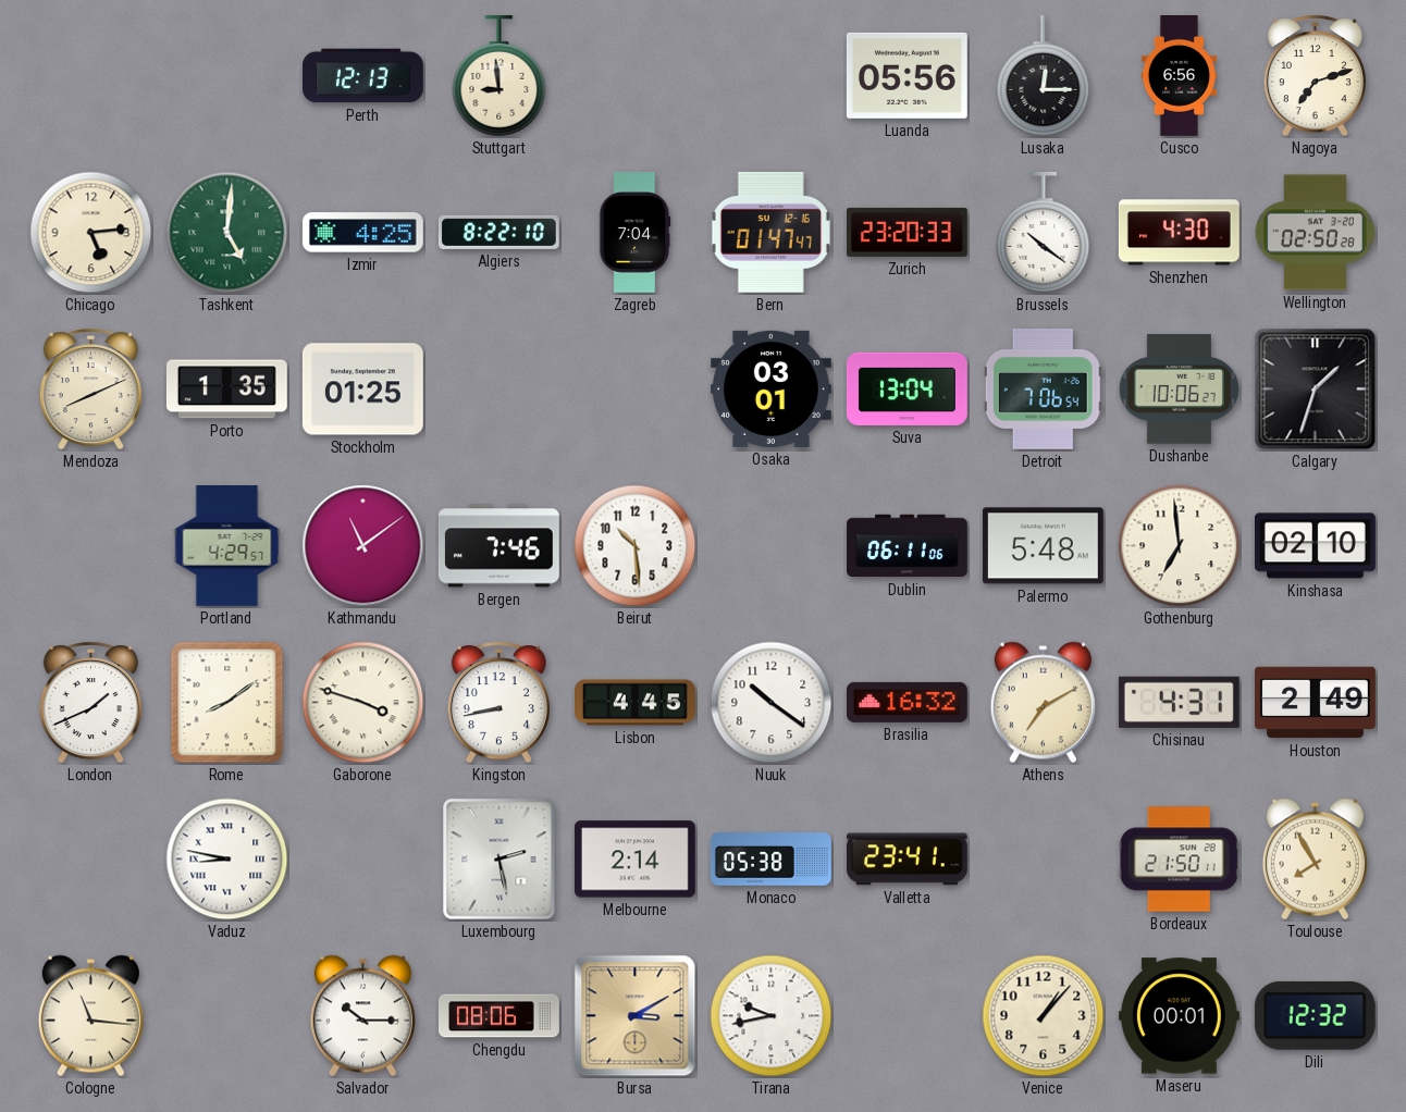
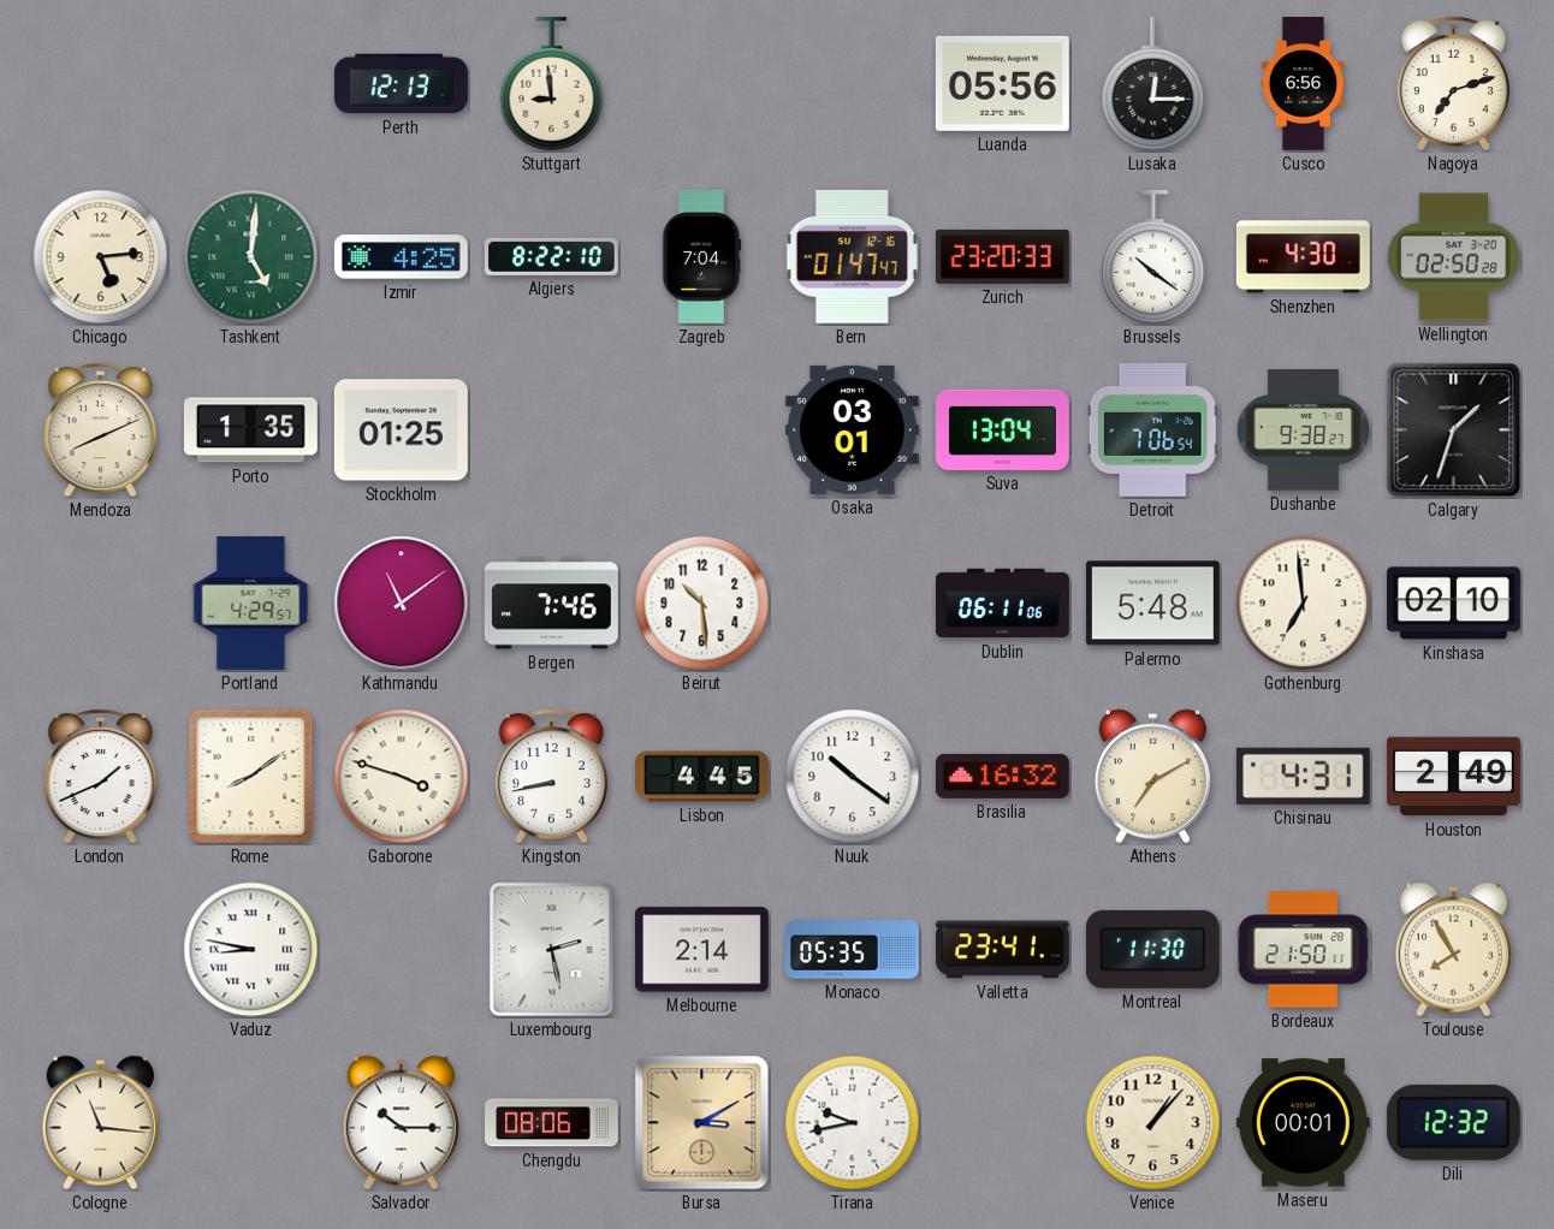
Dushanbe: 10:06 -> 9:38 (1303, 431)
Monaco: 05:38 -> 05:35 (852, 950)
Montreal: none -> 11:30 (1152, 949)
